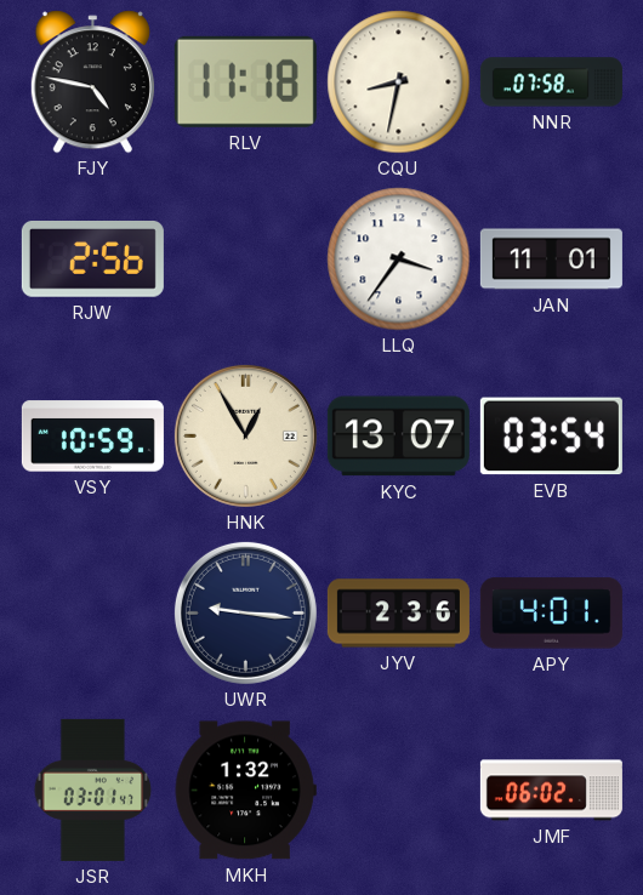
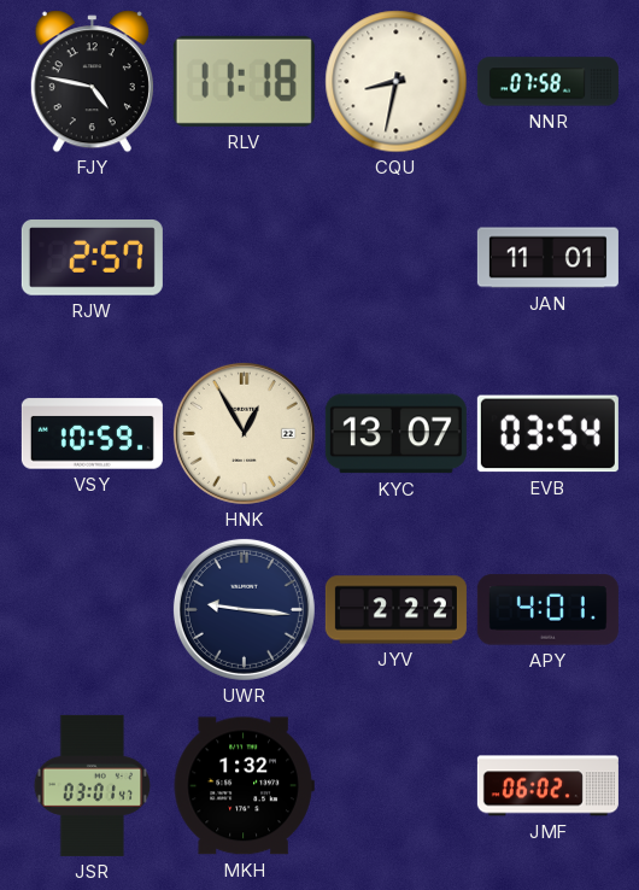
RJW: 2:56 -> 2:57 (92, 258)
LLQ: 3:36 -> none (399, 260)
JYV: 2:36 -> 2:22 (395, 610)
